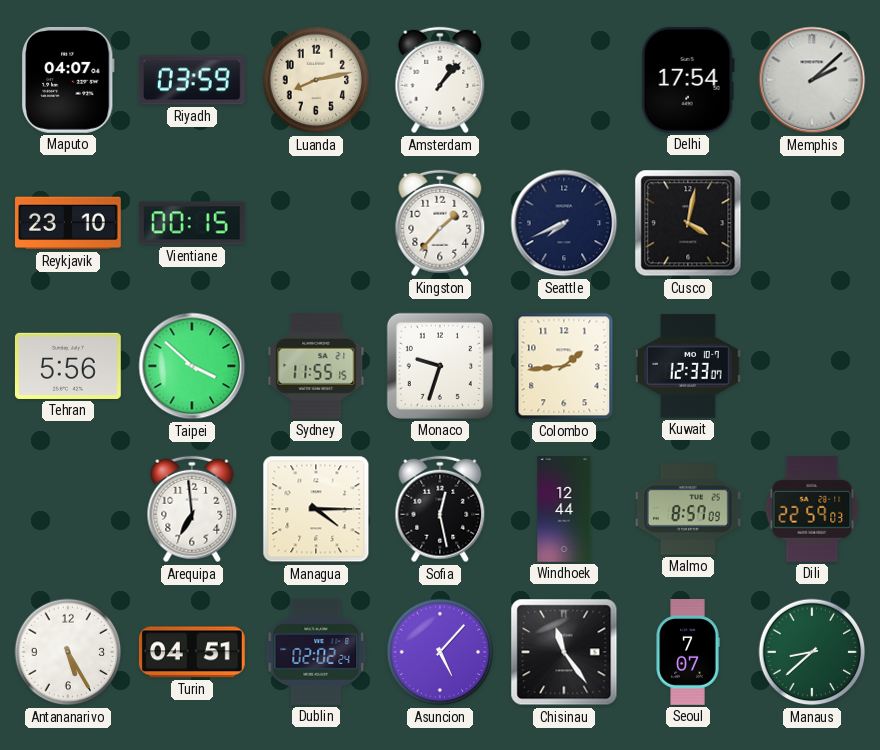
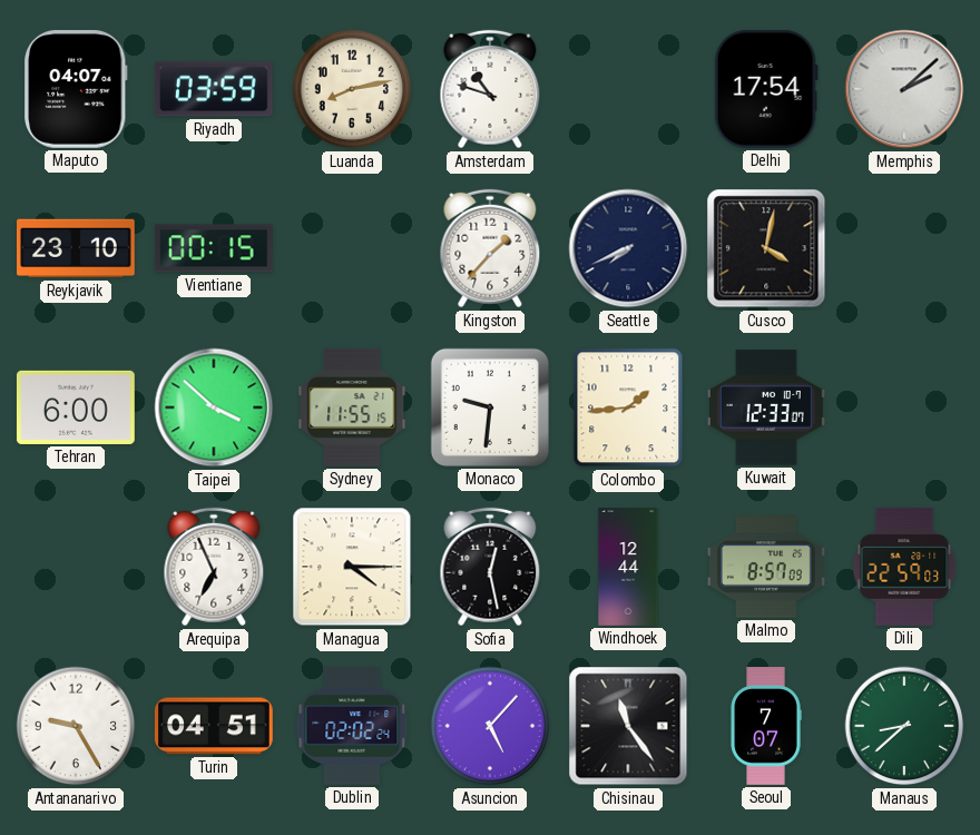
Amsterdam: 1:07 -> 10:48 (490, 89)
Tehran: 5:56 -> 6:00 (76, 407)
Monaco: 9:33 -> 9:31 (490, 407)
Arequipa: 6:59 -> 6:56 (214, 567)
Antananarivo: 5:25 -> 9:25 (76, 726)
